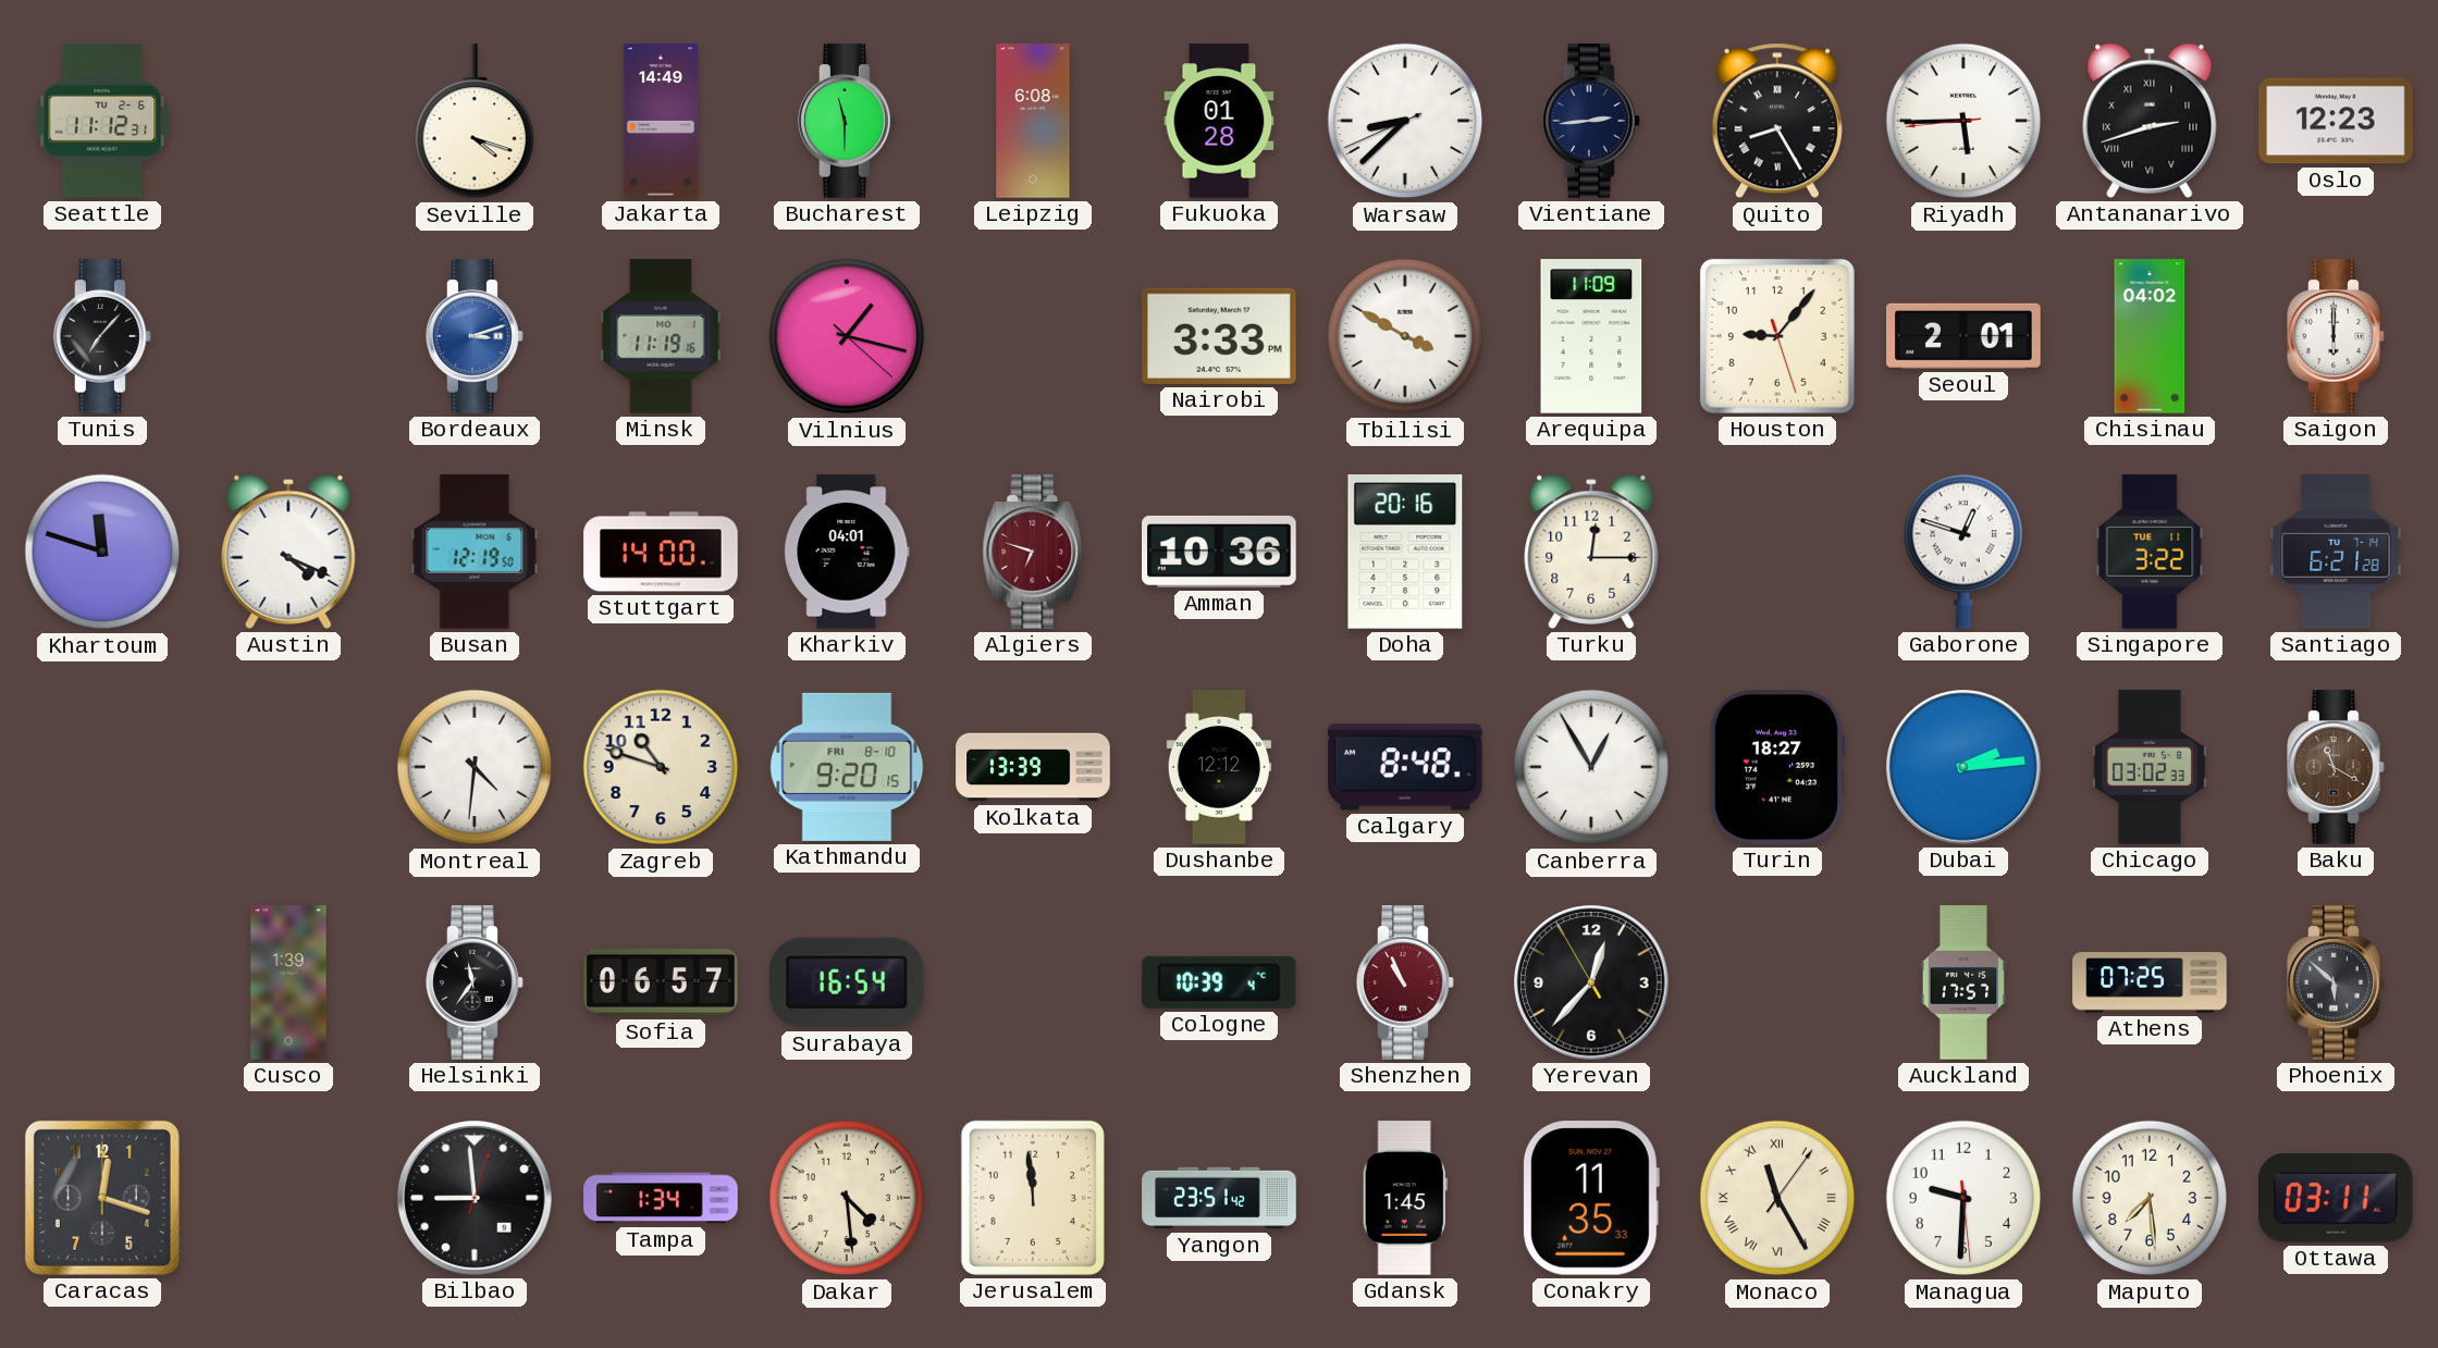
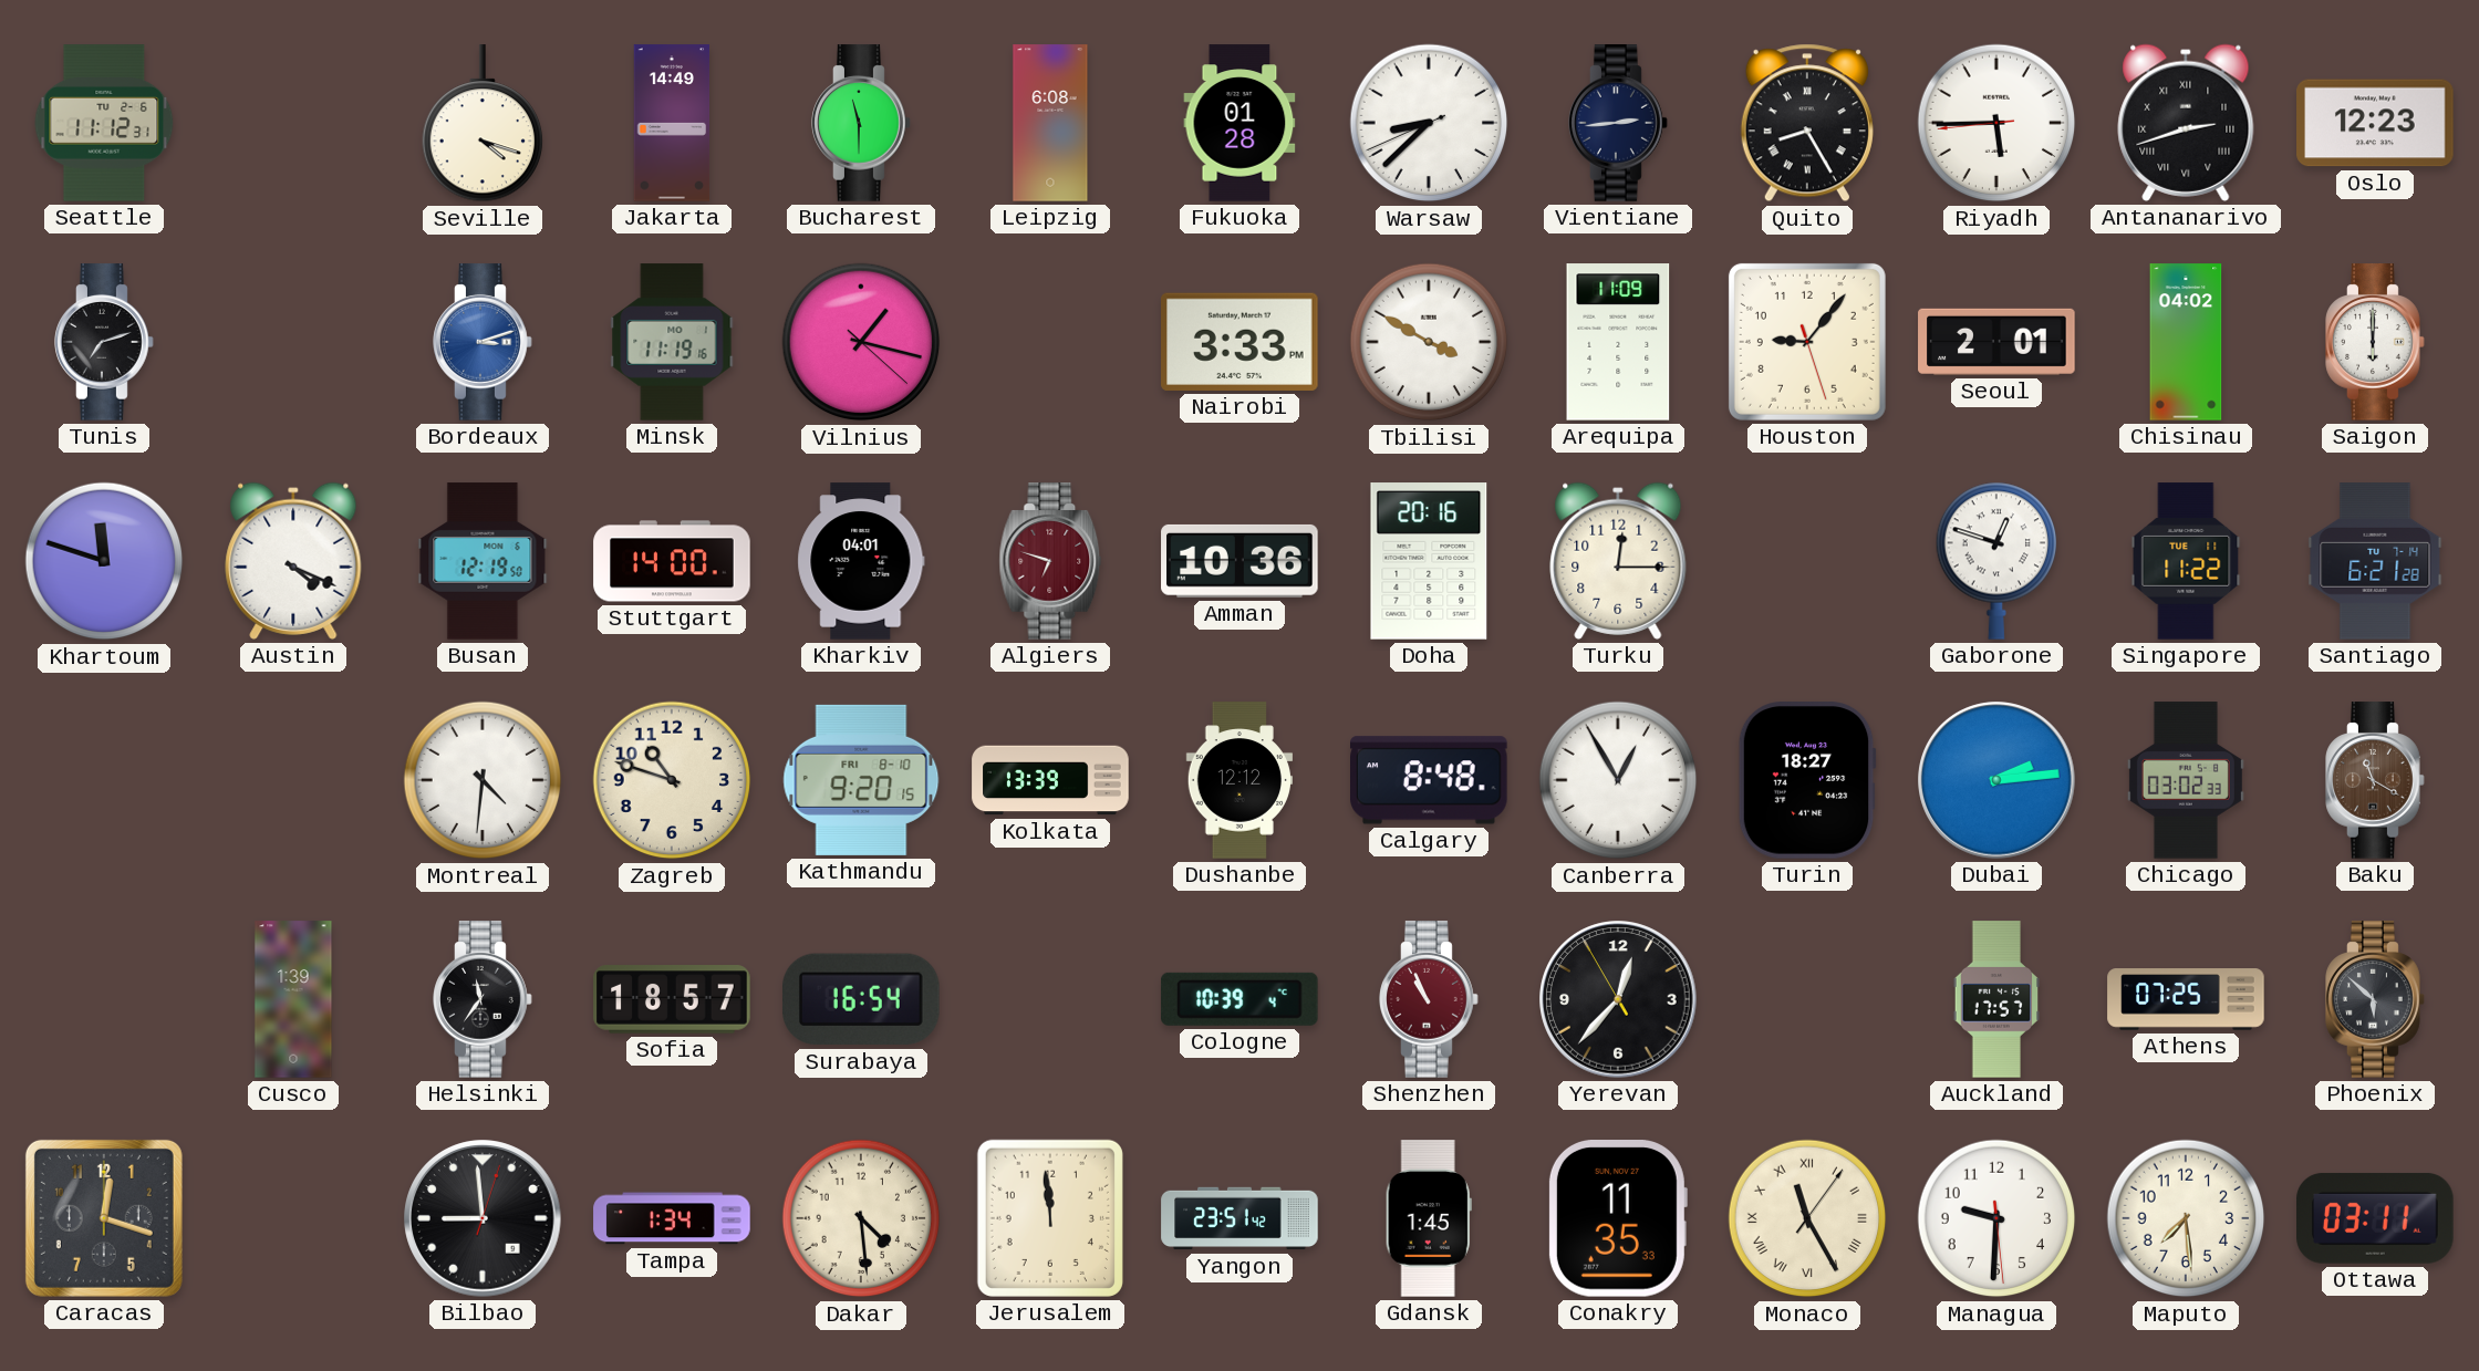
Tunis: 7:07 -> 7:12 (104, 342)
Singapore: 3:22 -> 11:22 (2186, 561)
Sofia: 06:57 -> 18:57 (672, 999)
